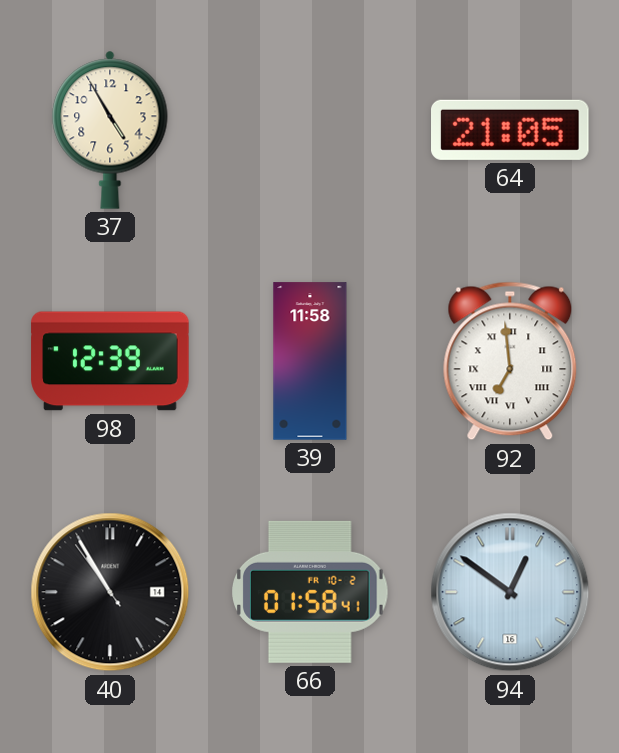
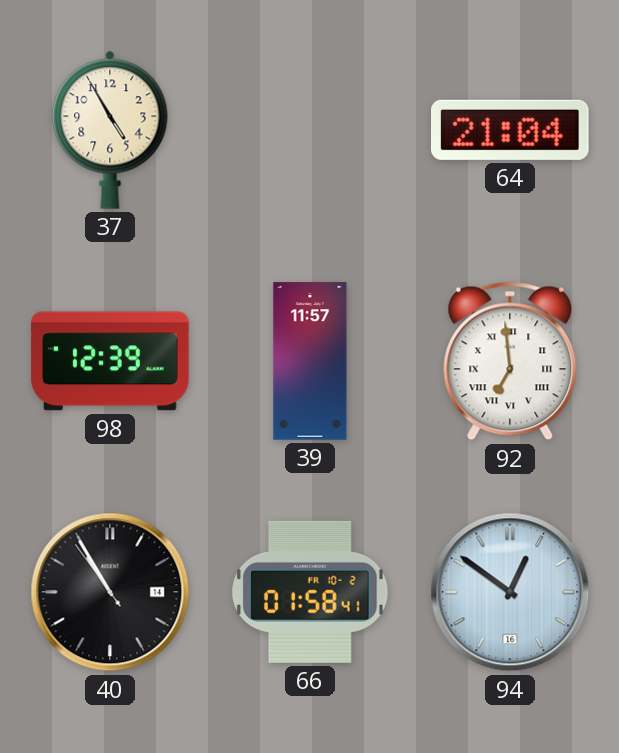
64: 21:05 -> 21:04 (511, 130)
39: 11:58 -> 11:57 (310, 361)
